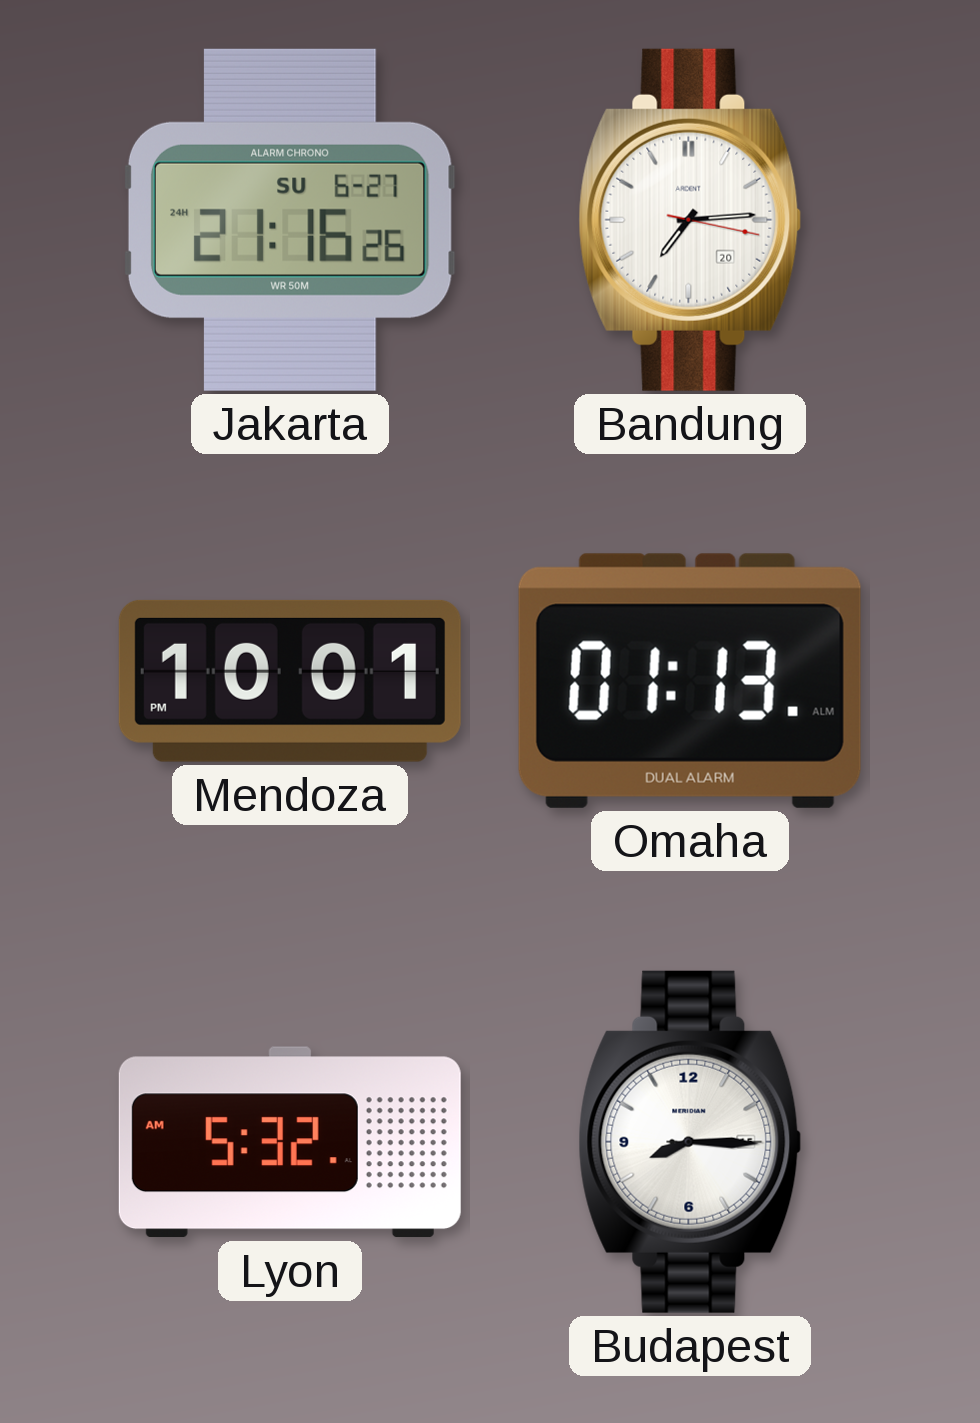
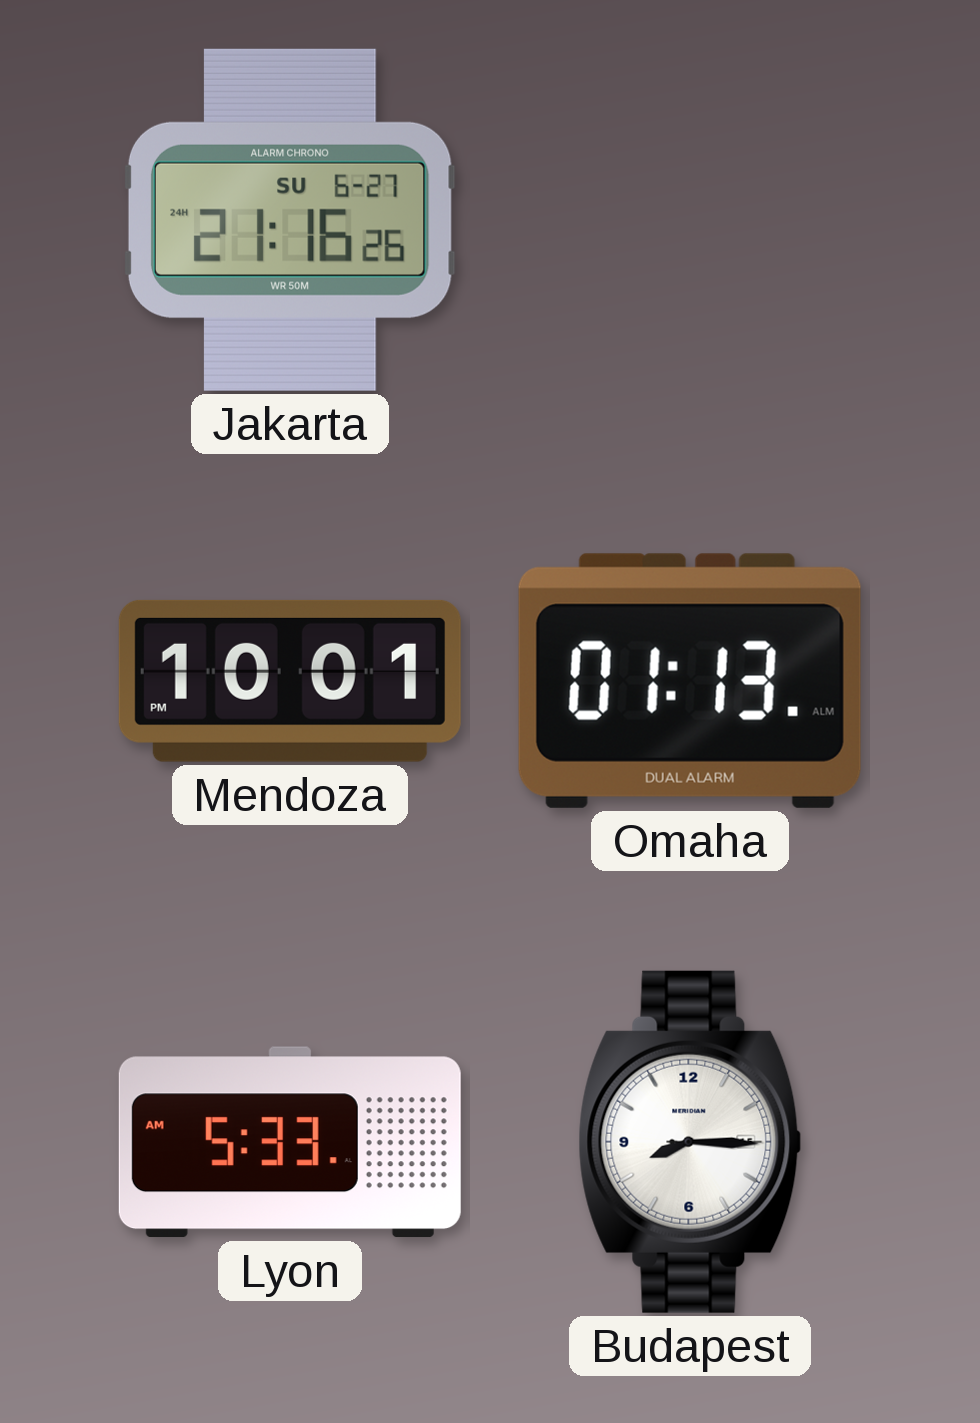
Bandung: 7:14 -> none (690, 220)
Lyon: 5:32 -> 5:33 (290, 1142)
